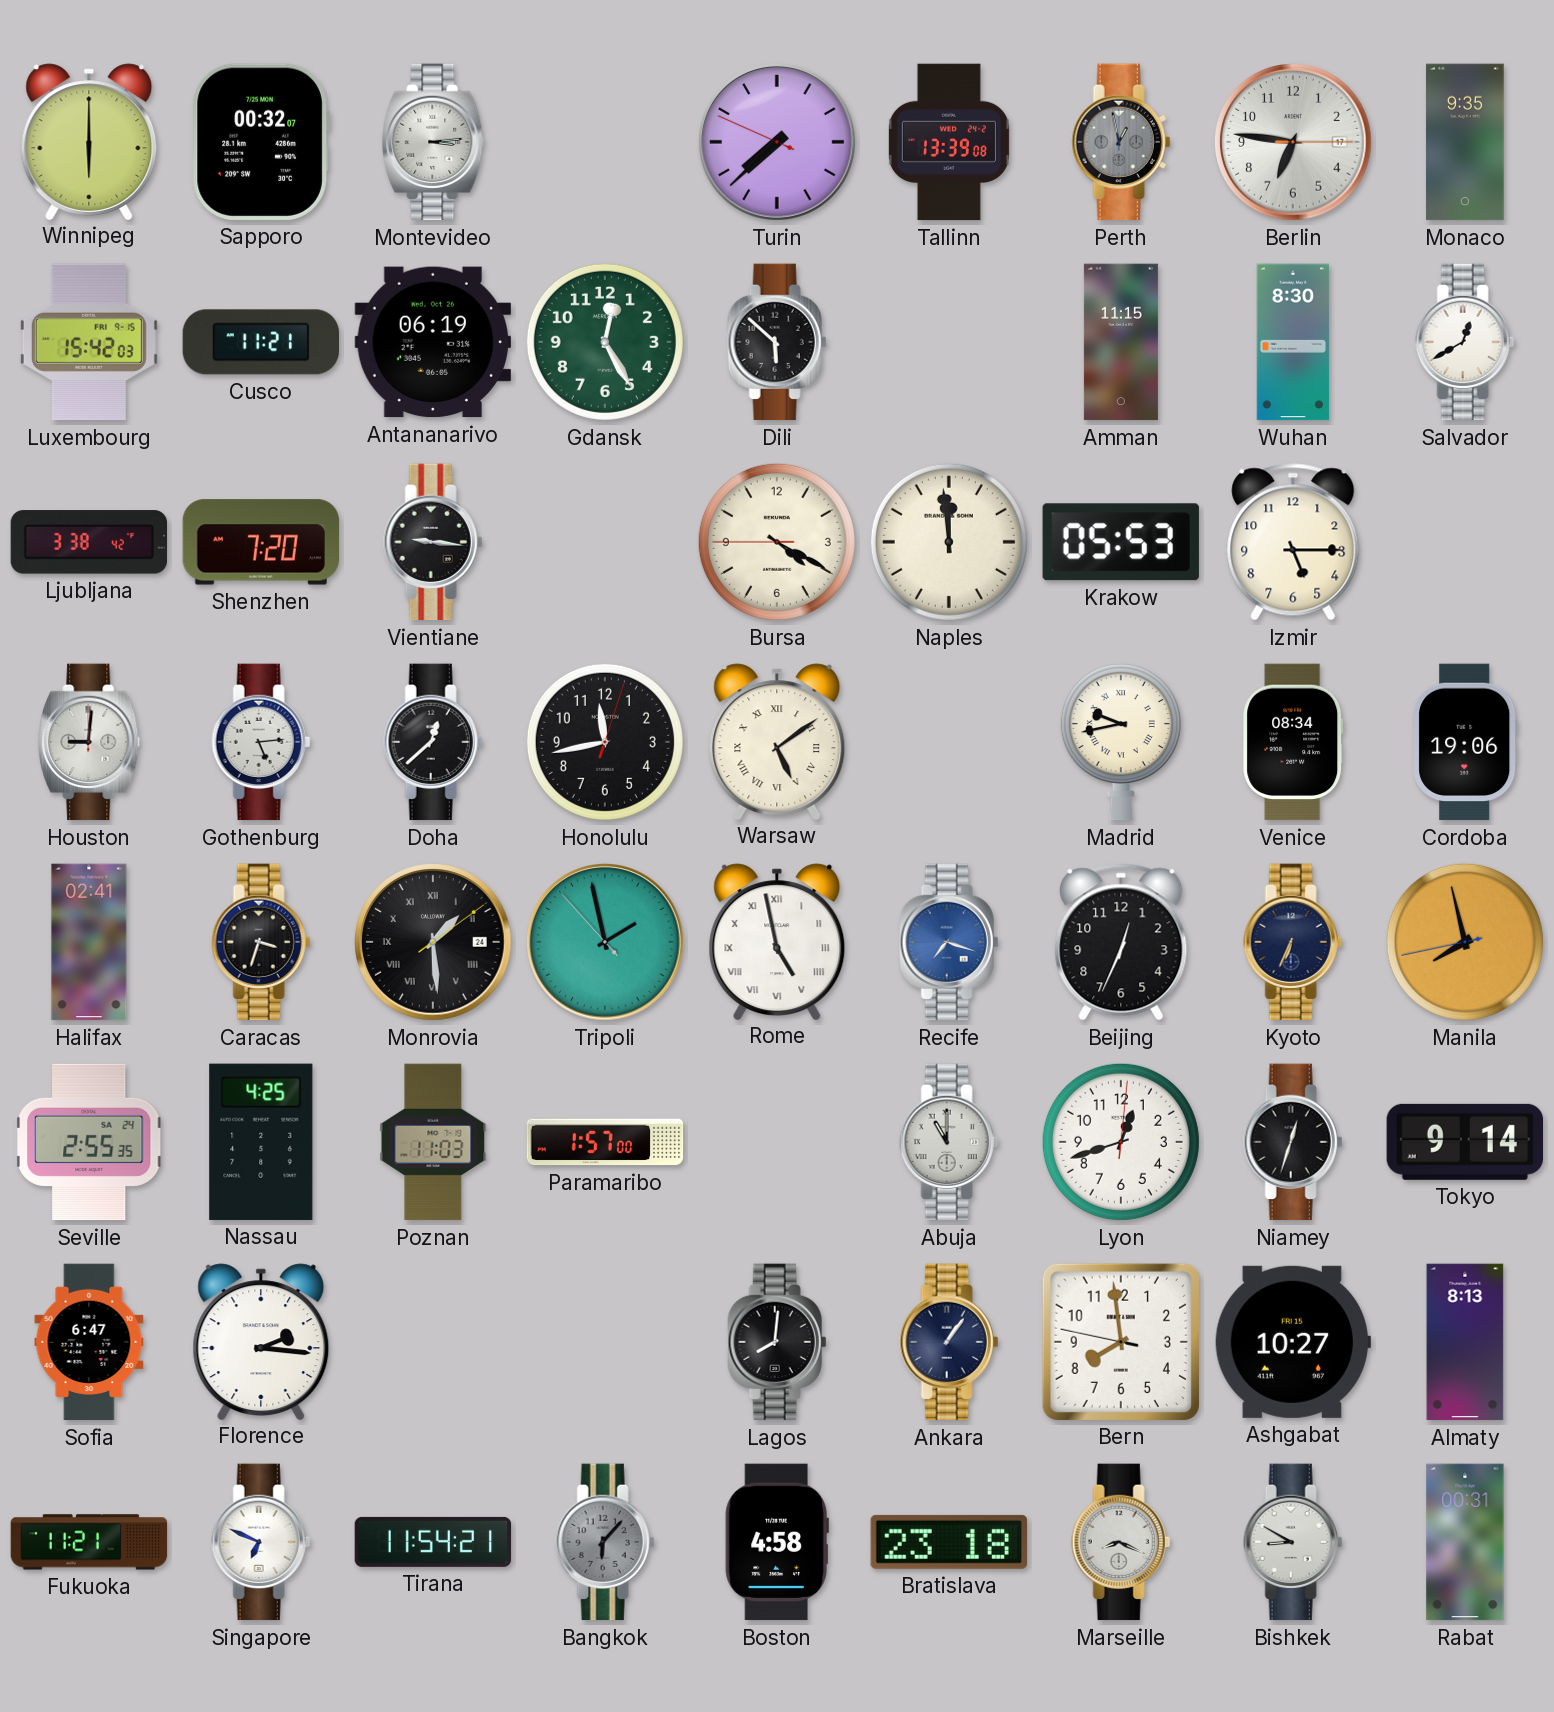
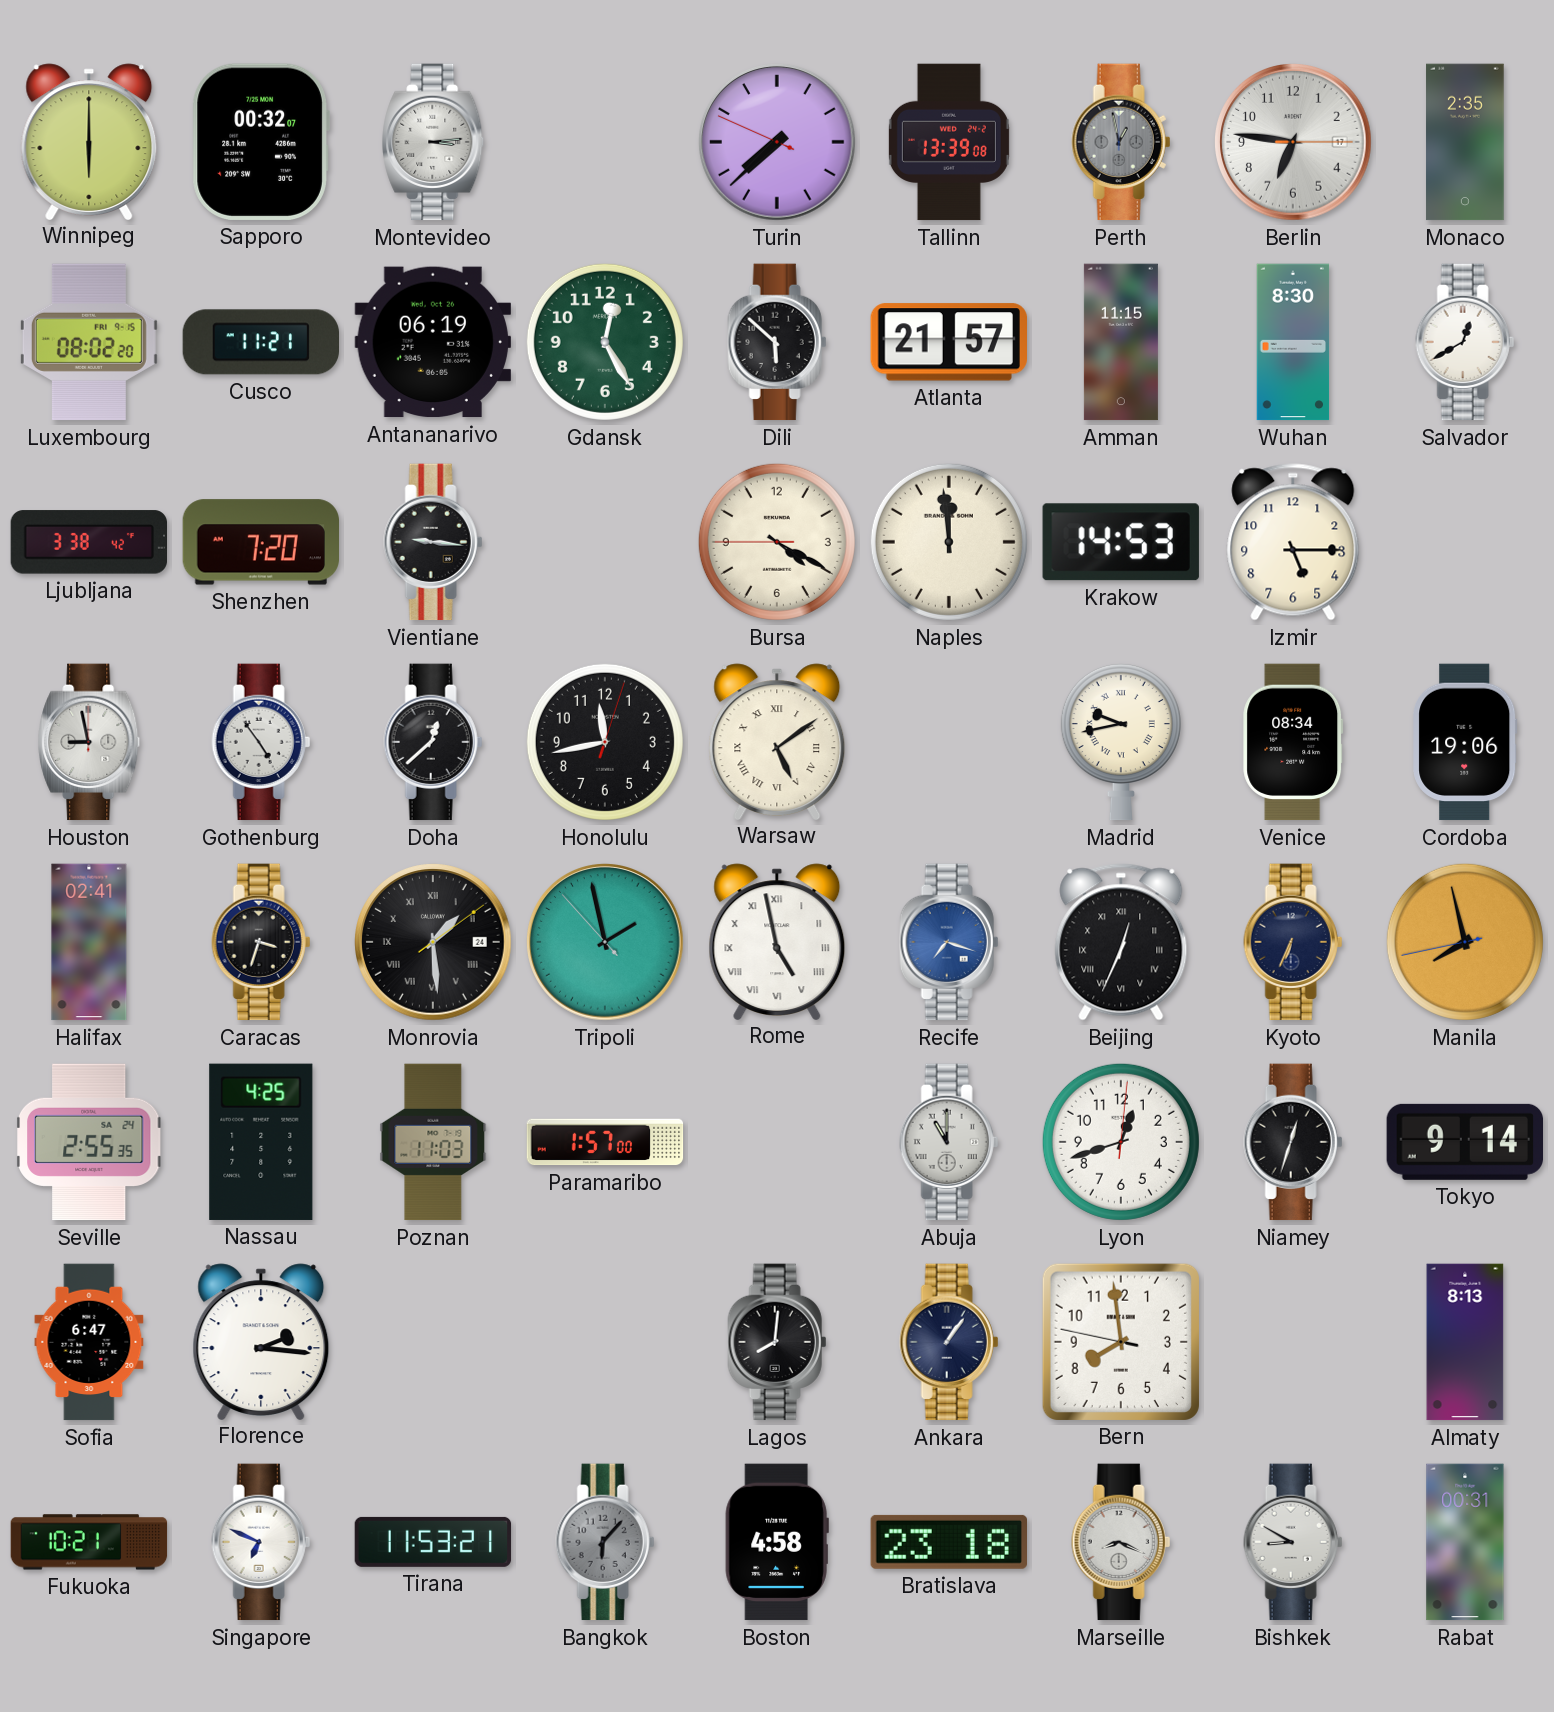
Monaco: 9:35 -> 2:35 (1465, 142)
Luxembourg: 15:42 -> 08:02 (89, 342)
Atlanta: none -> 21:57 (948, 342)
Krakow: 05:53 -> 14:53 (1121, 542)
Houston: 9:01 -> 8:58 (90, 742)
Gothenburg: 5:14 -> 4:54 (261, 742)
Beijing numerals: Arabic -> Roman (1121, 942)
Ashgabat: 10:27 -> none (1292, 1342)
Fukuoka: 11:21 -> 10:21 (89, 1542)
Tirana: 11:54 -> 11:53 (433, 1542)
